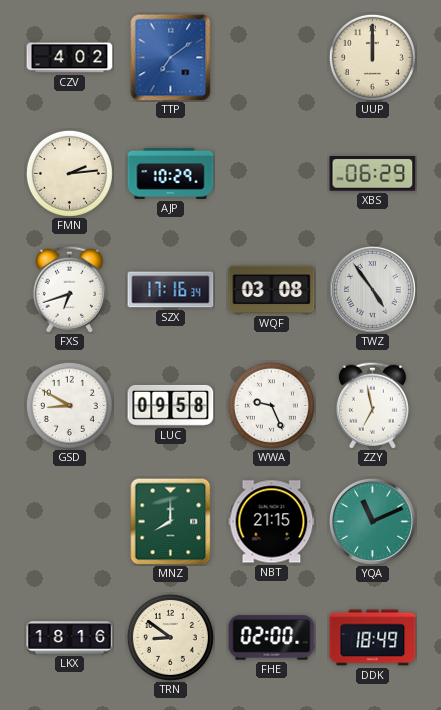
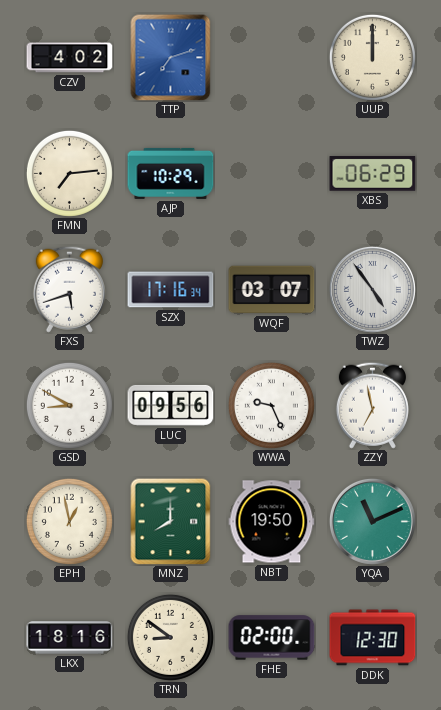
TTP: 7:09 -> 7:12 (171, 57)
FMN: 2:14 -> 7:14 (69, 173)
FXS: 6:42 -> 5:42 (69, 289)
WQF: 03:08 -> 03:07 (272, 290)
LUC: 09:58 -> 09:56 (171, 405)
EPH: none -> 12:58 (69, 521)
NBT: 21:15 -> 19:50 (272, 522)
DDK: 18:49 -> 12:30 (373, 638)
